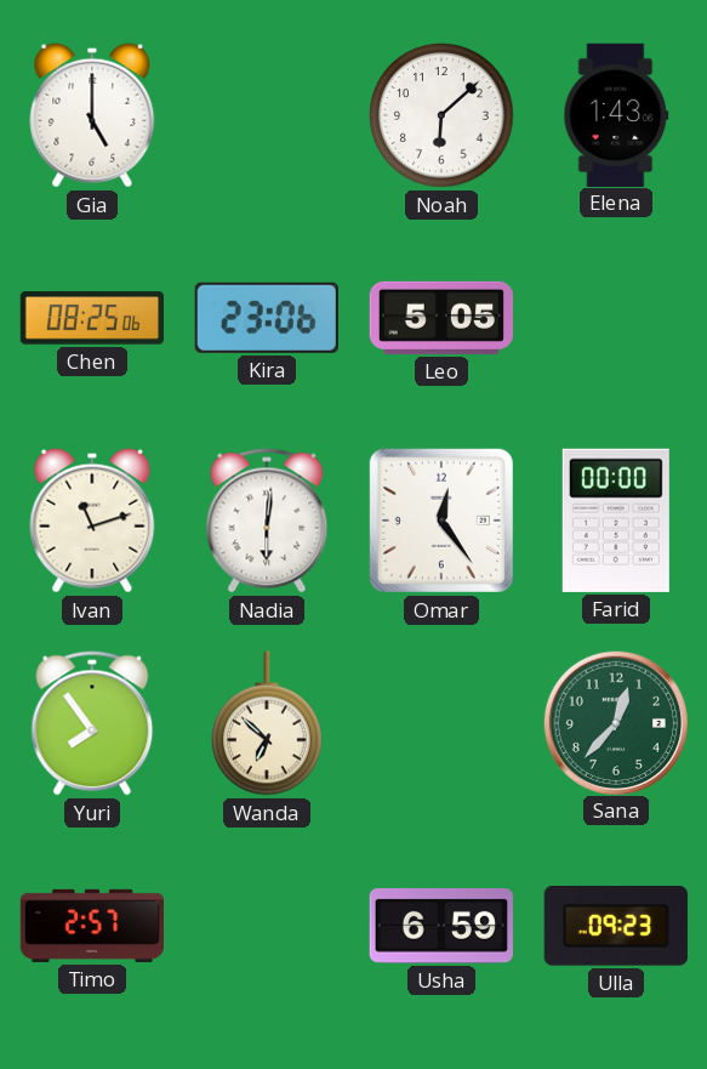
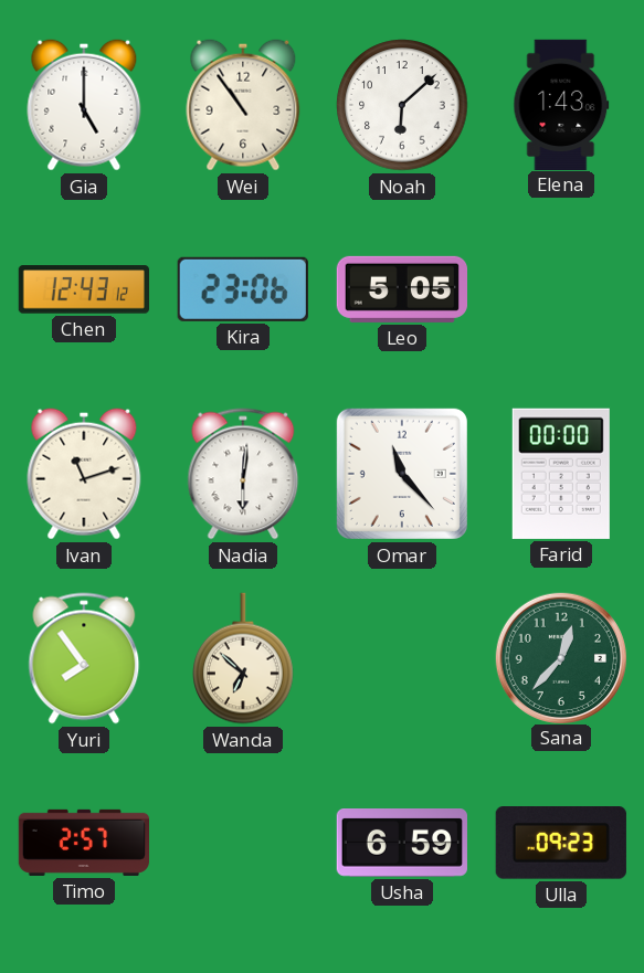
Wei: none -> 10:54 (243, 105)
Chen: 08:25 -> 12:43 (83, 289)
Omar: 12:24 -> 11:23 (402, 474)
